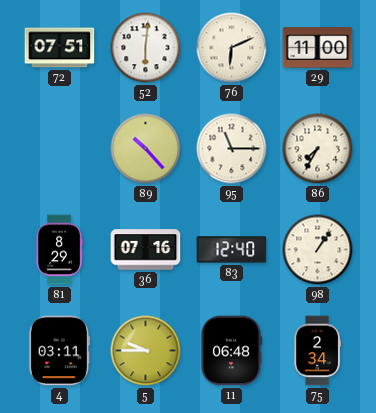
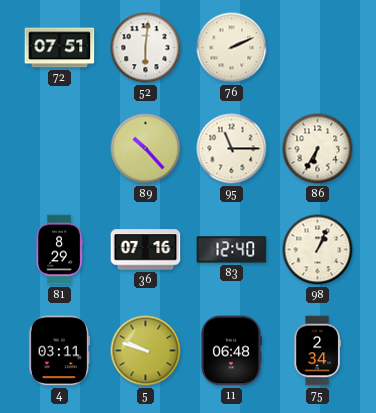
76: 6:11 -> 2:11 (232, 48)
29: 11:00 -> none (318, 48)
86: 7:35 -> 6:35 (318, 149)
98: 1:06 -> 1:04 (318, 250)
5: 9:45 -> 9:48 (146, 351)
